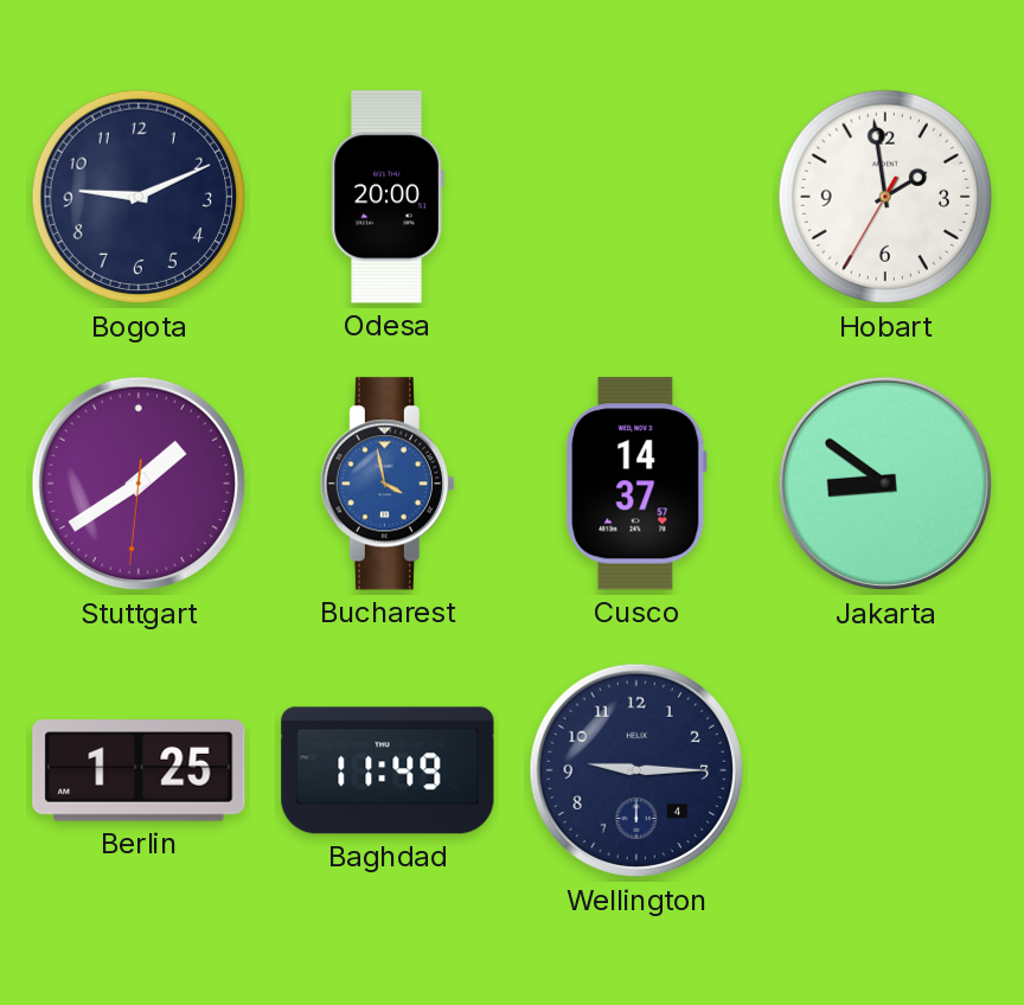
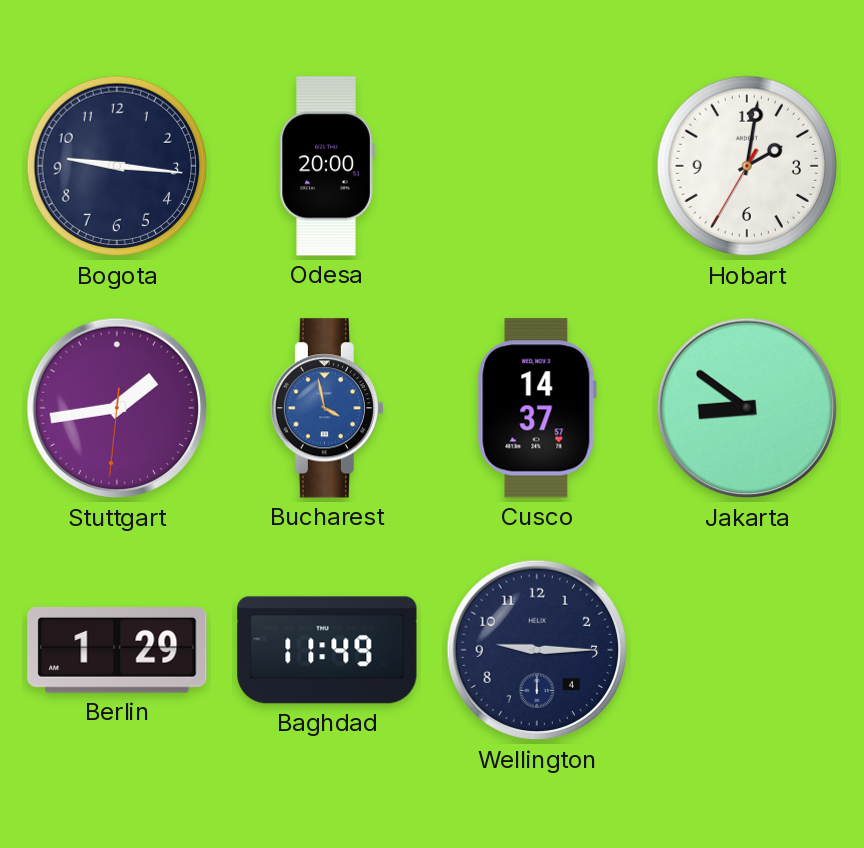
Bogota: 9:11 -> 9:16 (117, 166)
Hobart: 1:58 -> 2:01 (747, 166)
Stuttgart: 1:39 -> 1:43 (117, 408)
Berlin: 1:25 -> 1:29 (117, 651)
